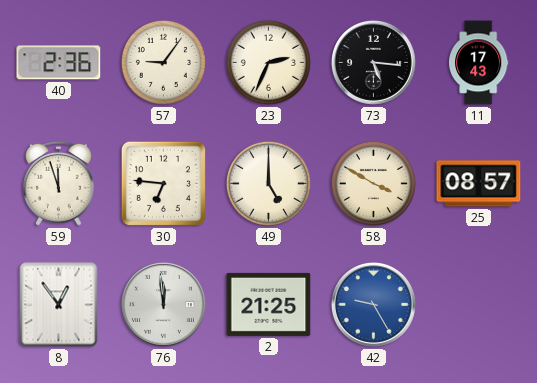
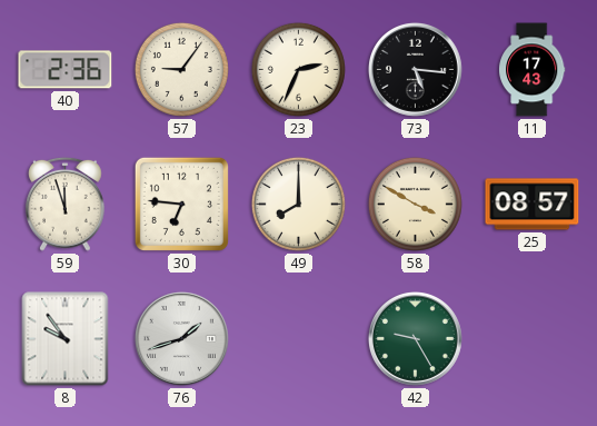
49: 5:00 -> 8:00 (298, 204)
8: 12:54 -> 9:54 (66, 339)
76: 11:59 -> 1:42 (181, 338)
2: 21:25 -> none (269, 304)
42 dial: blue -> green (415, 338)
